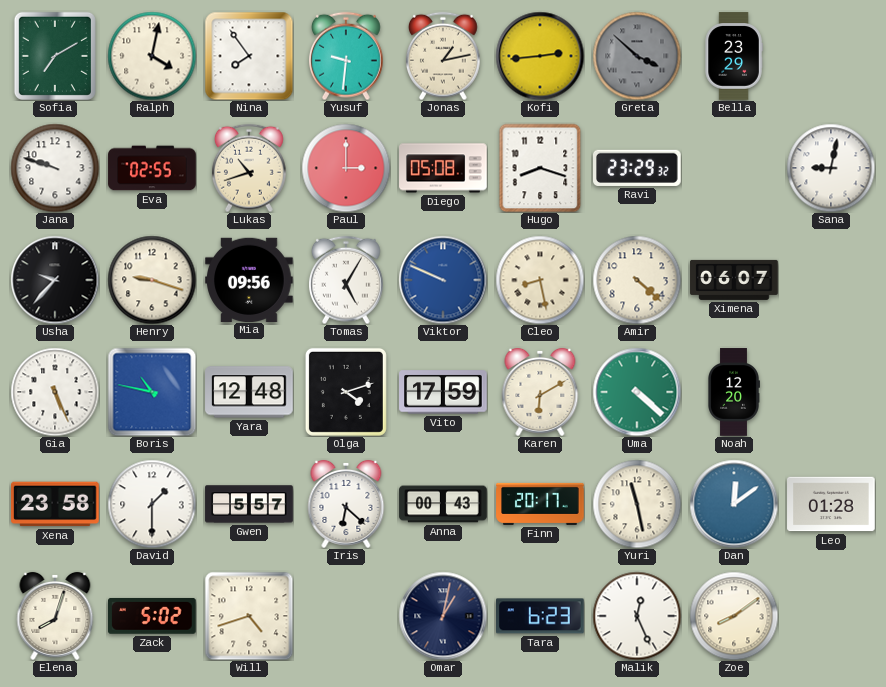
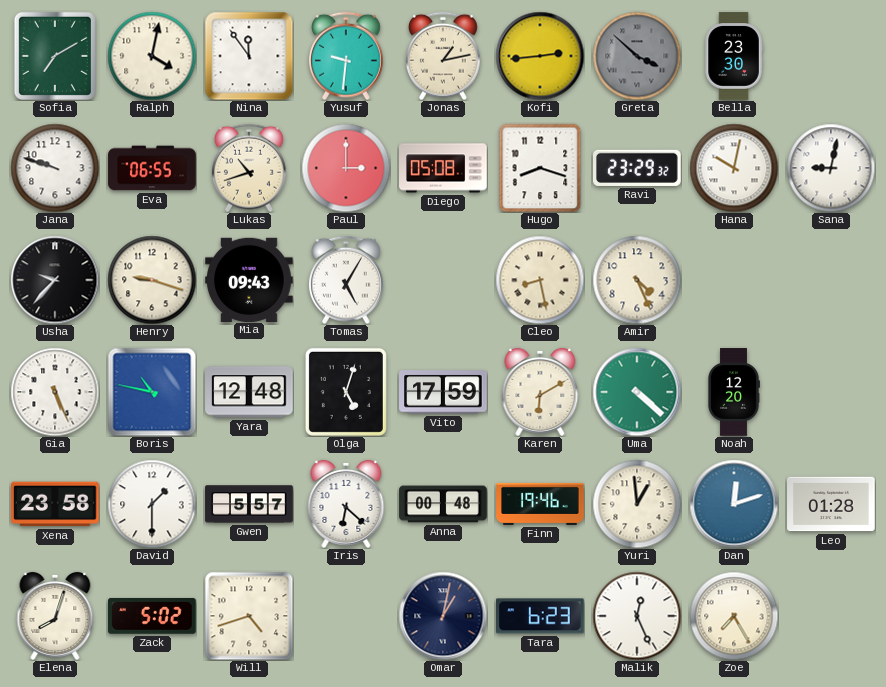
Nina: 7:54 -> 11:54 (249, 56)
Bella: 23:29 -> 23:30 (734, 56)
Eva: 02:55 -> 06:55 (152, 168)
Hana: none -> 10:02 (734, 168)
Mia: 09:56 -> 09:43 (249, 279)
Viktor: 9:49 -> none (443, 280)
Amir: 4:22 -> 4:26 (637, 280)
Ximena: 06:07 -> none (734, 280)
Olga: 4:12 -> 5:03 (346, 392)
Anna: 00:43 -> 00:48 (443, 504)
Finn: 20:17 -> 19:46 (540, 504)
Yuri: 11:28 -> 12:59 (637, 504)
Dan: 12:09 -> 12:12 (734, 504)
Zoe: 8:09 -> 7:25 (734, 616)
